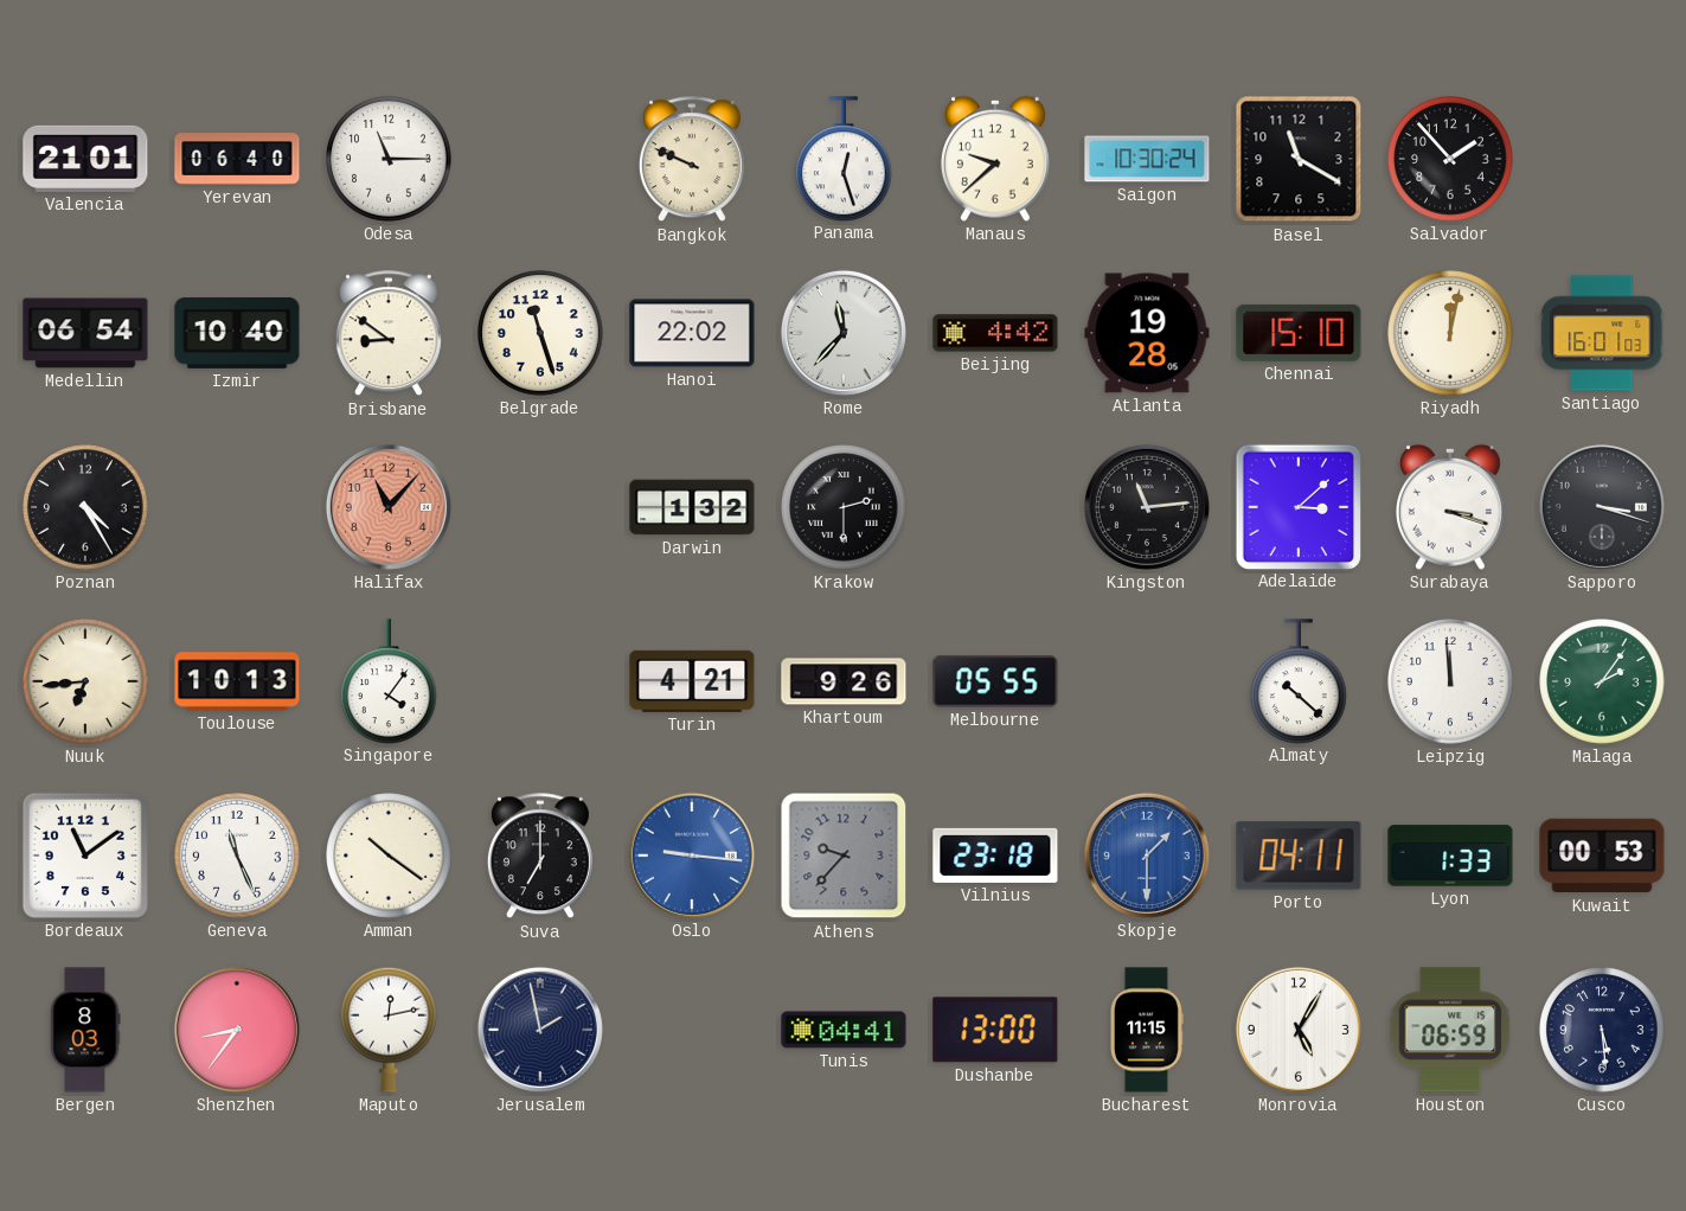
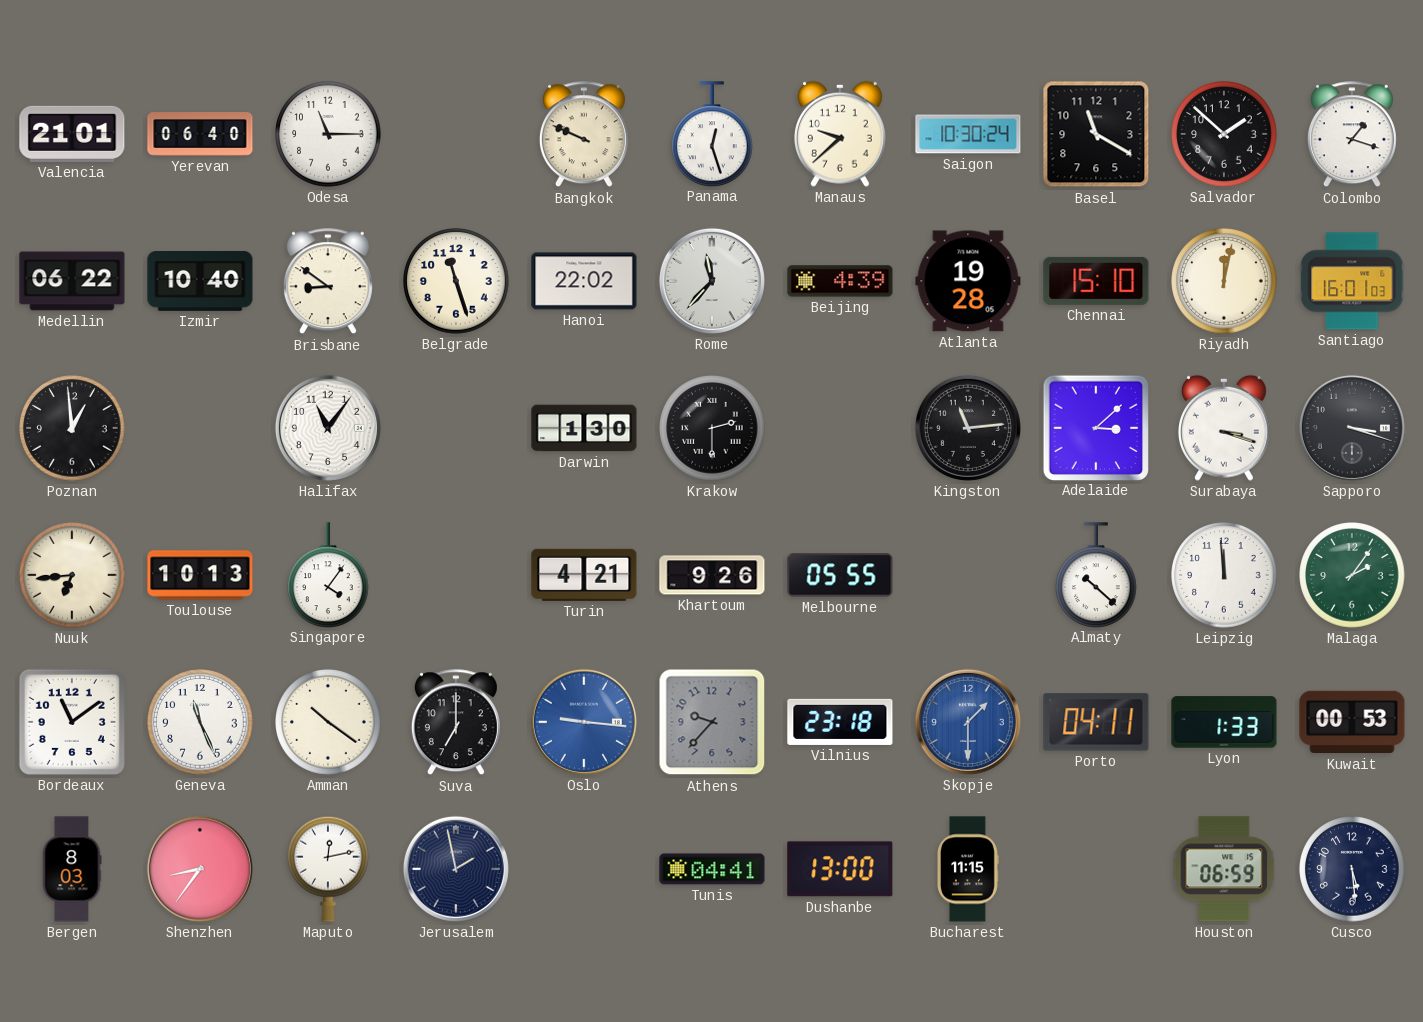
Salvador: 1:53 -> 1:52 (1224, 134)
Colombo: none -> 1:18 (1352, 135)
Medellin: 06:54 -> 06:22 (72, 281)
Beijing: 4:42 -> 4:39 (840, 281)
Poznan: 4:25 -> 12:59 (72, 428)
Halifax: 11:07 -> 11:06 (328, 428)
Halifax dial: salmon -> white (328, 428)
Darwin: 1:32 -> 1:30 (584, 428)
Monrovia: 5:05 -> none (1299, 1030)
